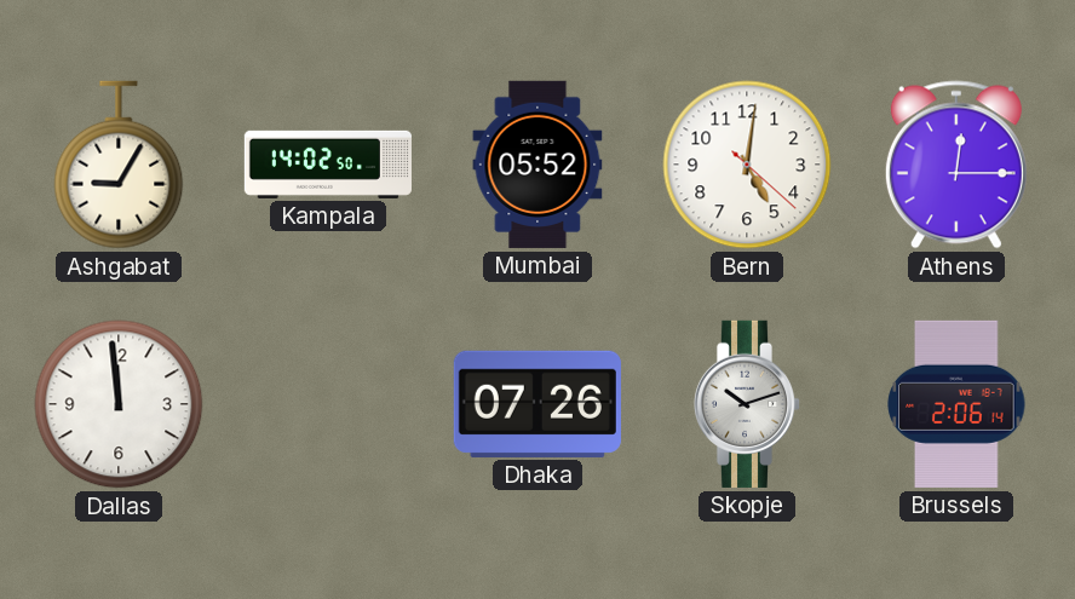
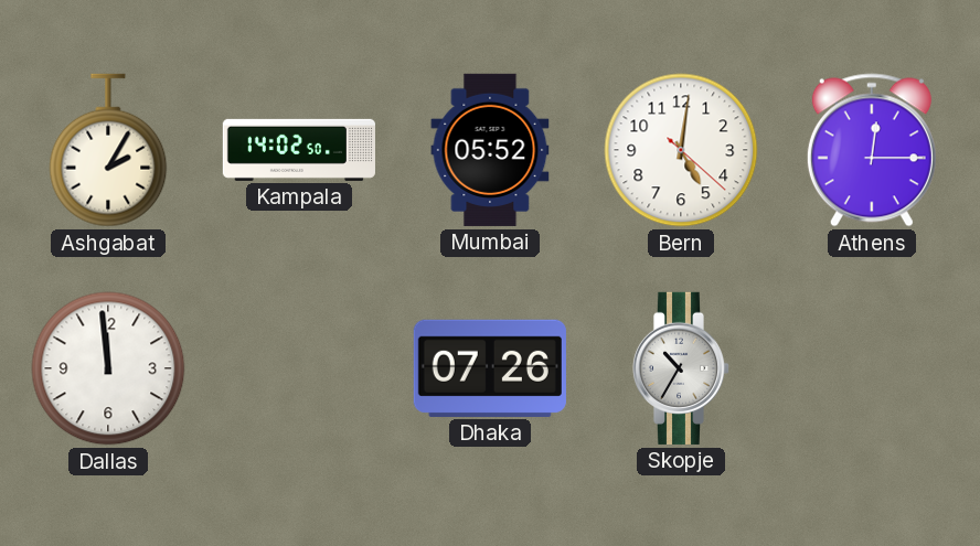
Ashgabat: 9:05 -> 2:05 (108, 150)
Skopje: 10:12 -> 10:35 (681, 368)
Brussels: 2:06 -> none (956, 404)
